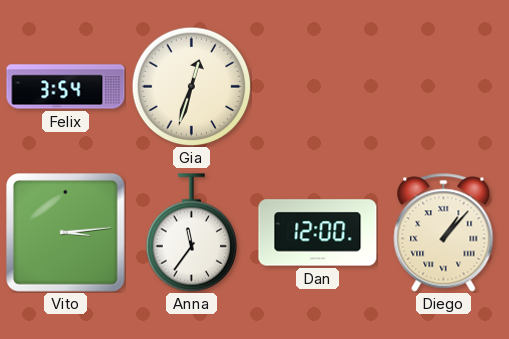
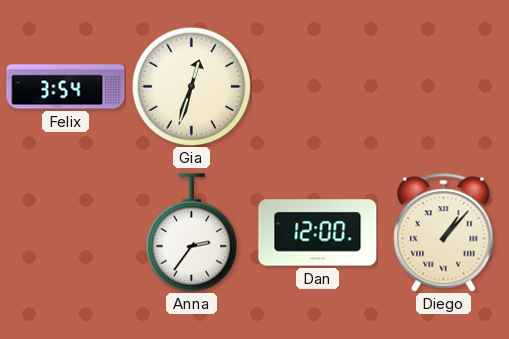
Vito: 3:14 -> none (66, 233)
Anna: 11:36 -> 2:36 (191, 233)
